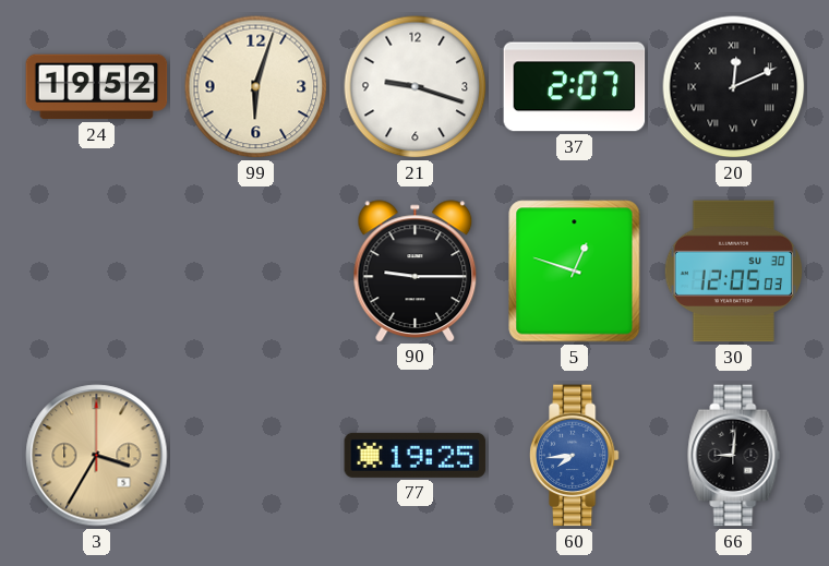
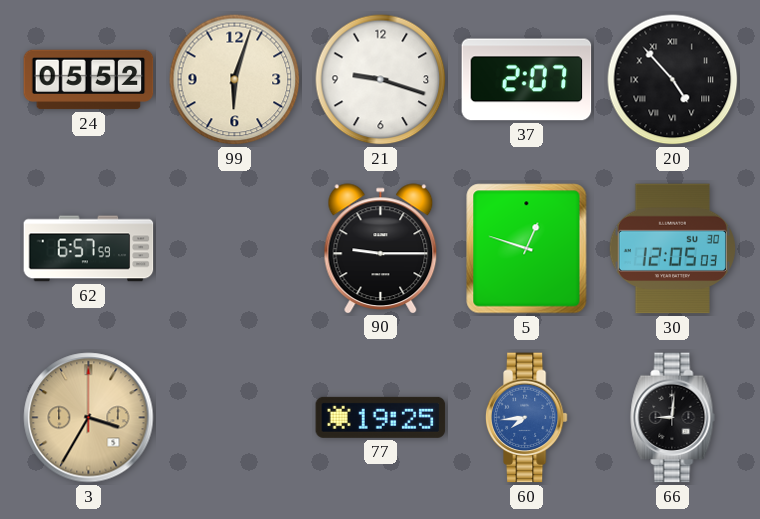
24: 19:52 -> 05:52 (89, 80)
20: 12:11 -> 4:53 (673, 80)
62: none -> 6:57 (89, 249)
